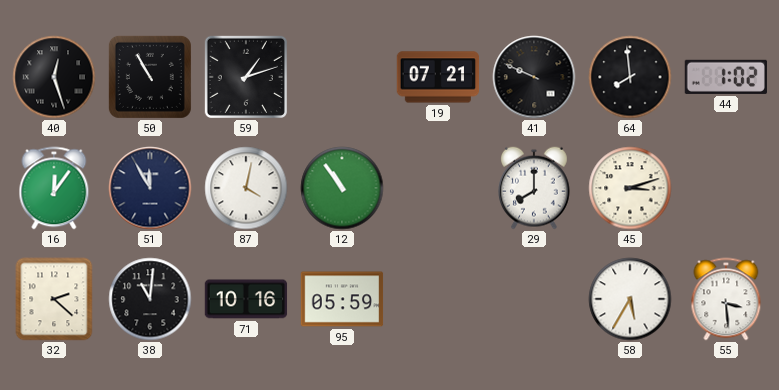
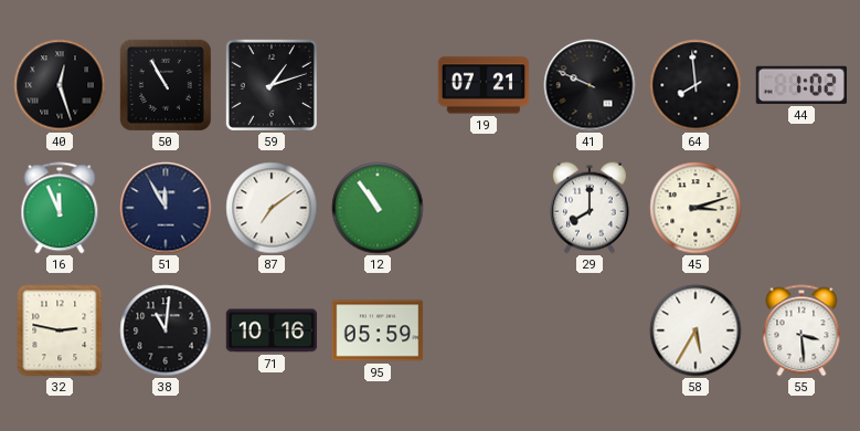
16: 12:06 -> 11:56 (60, 208)
87: 4:02 -> 7:09 (272, 208)
32: 2:22 -> 2:47 (60, 330)
